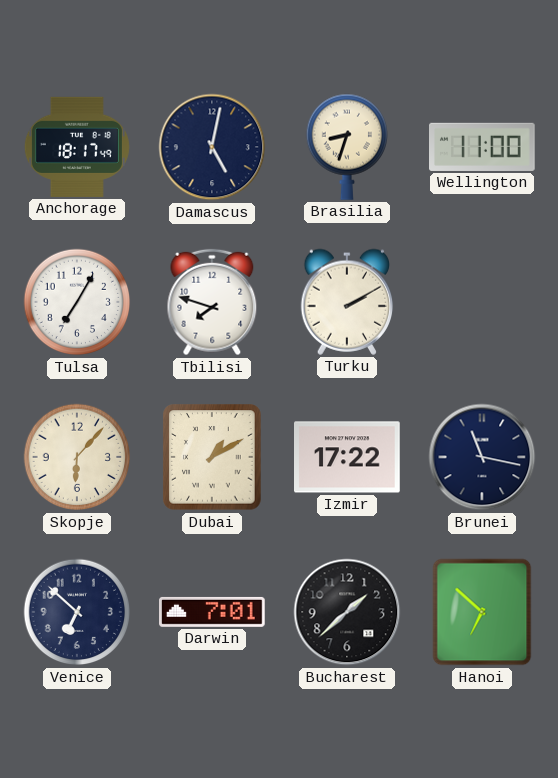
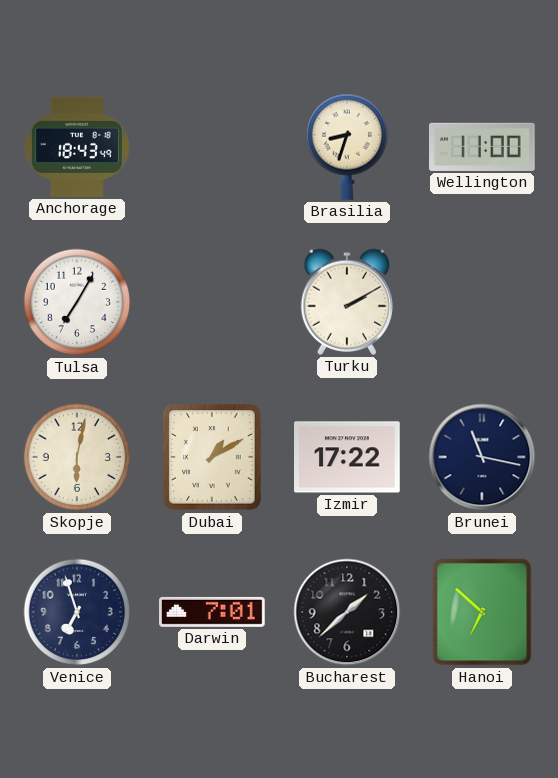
Anchorage: 18:17 -> 18:43 (77, 147)
Damascus: 5:02 -> none (212, 147)
Tbilisi: 7:48 -> none (212, 302)
Skopje: 6:07 -> 6:02 (77, 457)
Venice: 6:52 -> 6:57 (77, 612)
